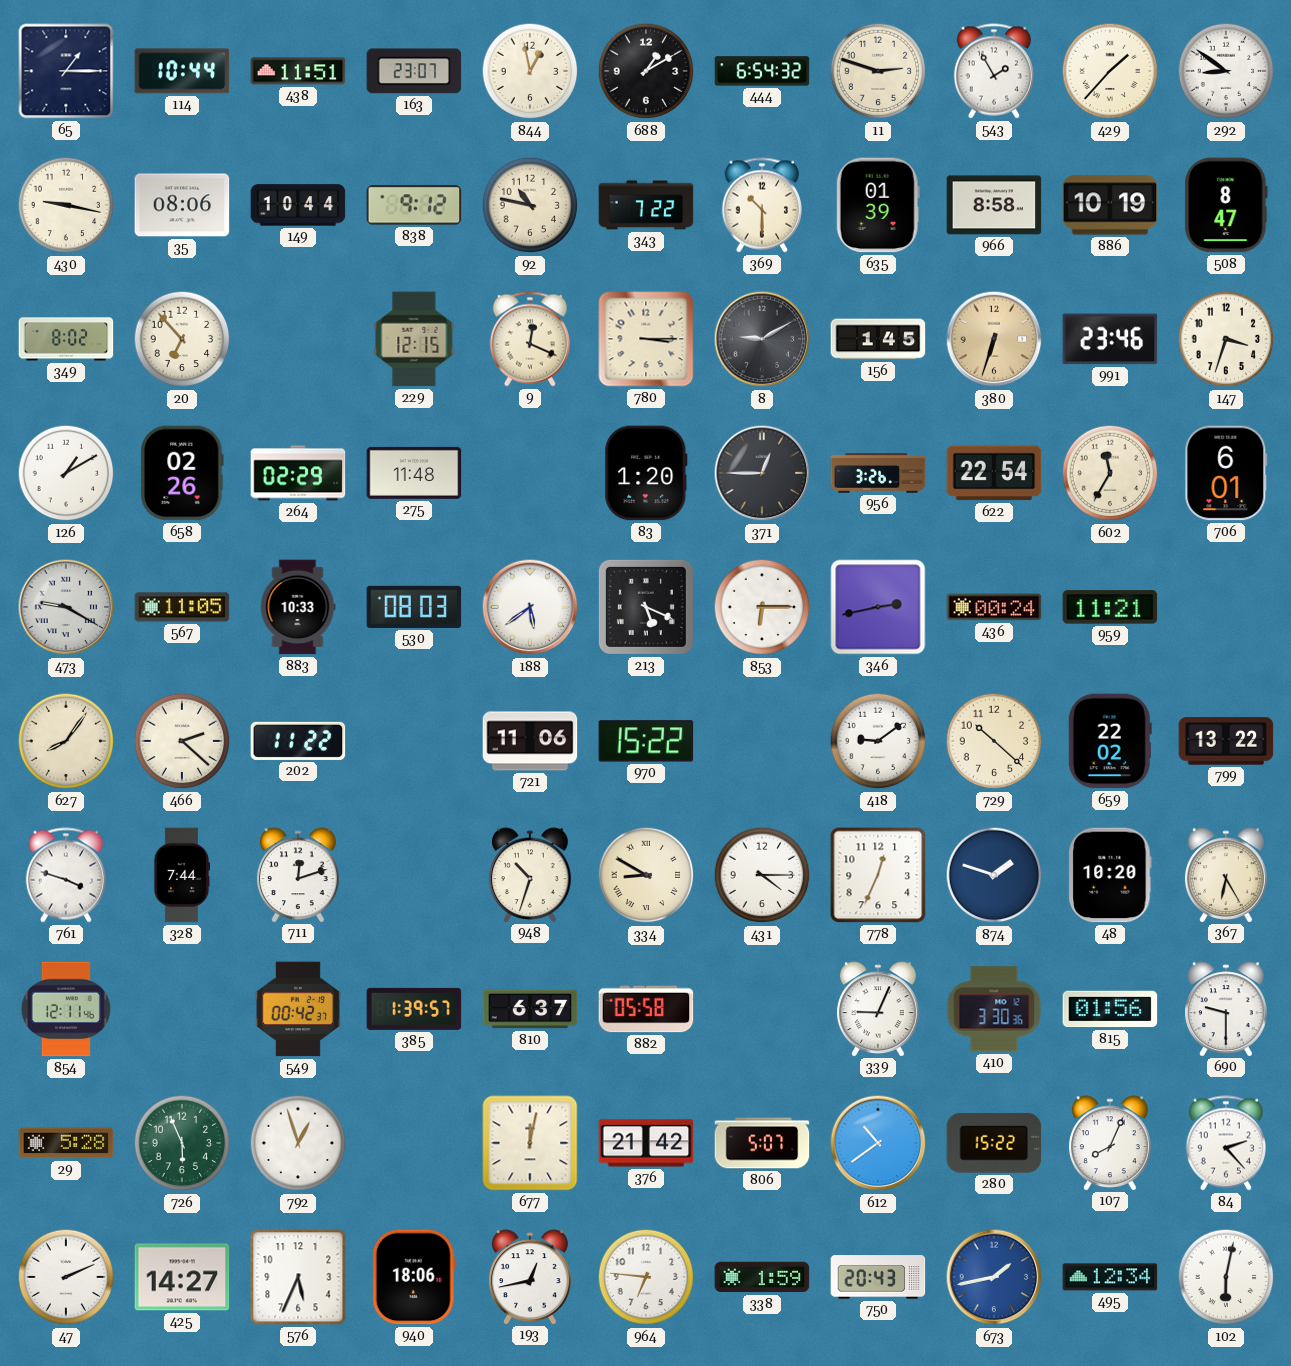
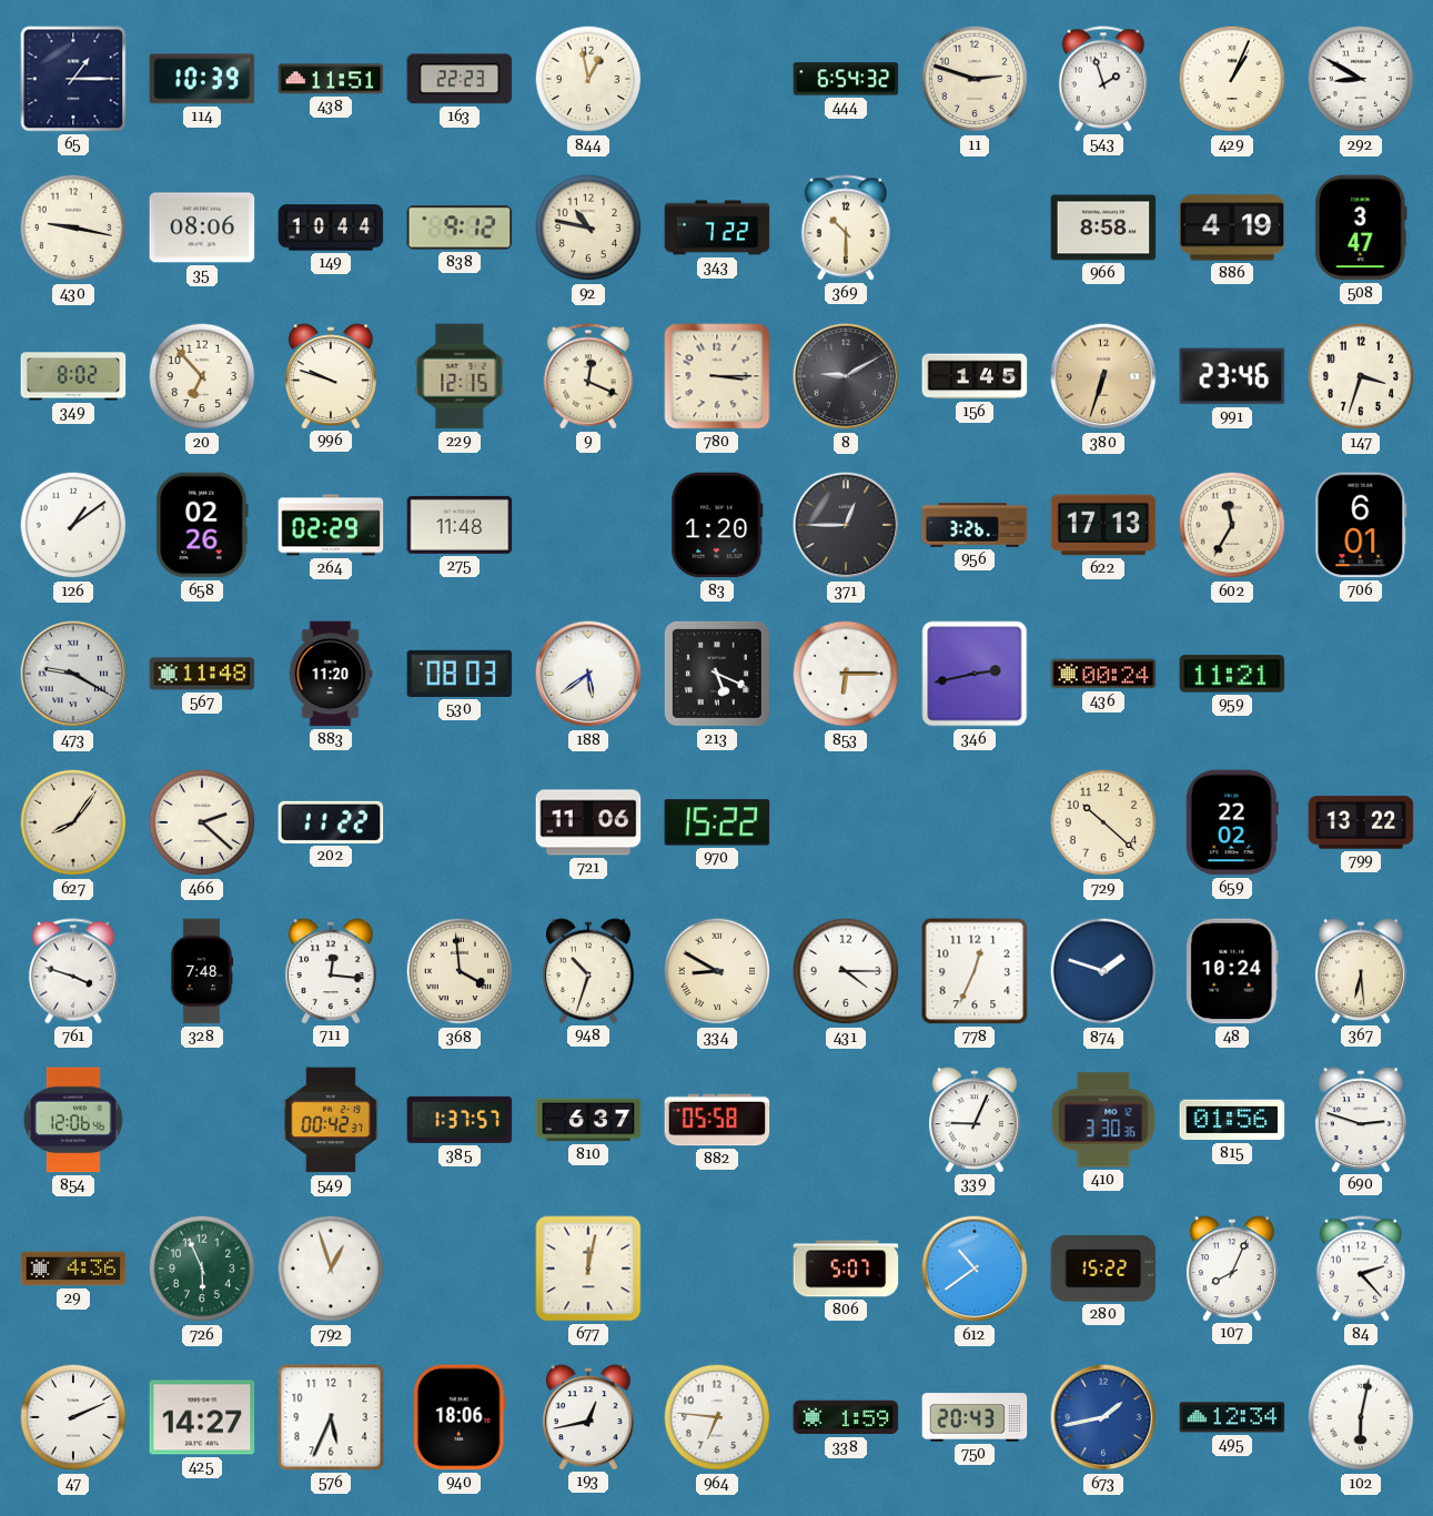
114: 10:44 -> 10:39 (202, 79)
163: 23:07 -> 22:23 (460, 79)
688: 1:10 -> none (646, 71)
543: 1:55 -> 1:57 (1102, 79)
429: 1:37 -> 1:04 (1232, 79)
292: 8:51 -> 8:50 (1361, 79)
635: 01:39 -> none (878, 205)
886: 10:19 -> 4:19 (1232, 228)
508: 8:47 -> 3:47 (1361, 228)
996: none -> 9:48 (331, 376)
126: 1:10 -> 1:09 (73, 525)
622: 22:54 -> 17:13 (1103, 525)
567: 11:05 -> 11:48 (202, 674)
883: 10:33 -> 11:20 (331, 674)
418: 9:09 -> none (878, 741)
328: 7:44 -> 7:48 (202, 971)
711: 12:12 -> 12:16 (331, 971)
368: none -> 3:59 (460, 971)
48: 10:20 -> 10:24 (1232, 971)
367: 6:25 -> 6:29 (1361, 971)
854: 12:11 -> 12:06 (73, 1120)
385: 1:39 -> 1:37 (460, 1120)
690: 9:30 -> 2:48 (1361, 1120)
29: 5:28 -> 4:36 (73, 1269)
376: 21:42 -> none (646, 1143)
